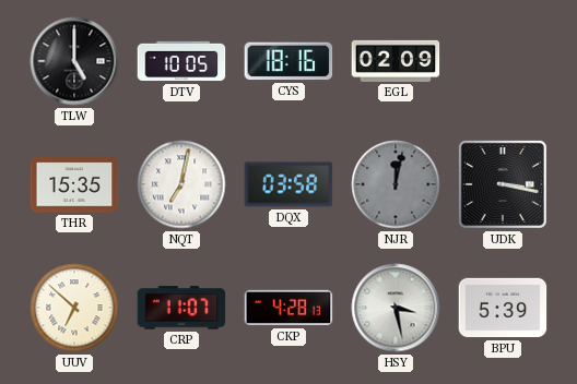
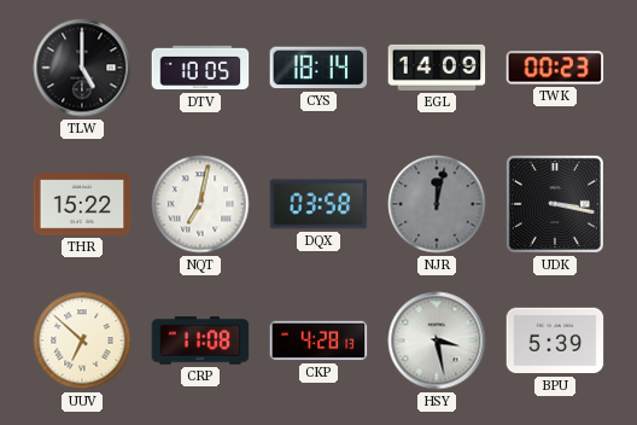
CYS: 18:16 -> 18:14 (318, 68)
EGL: 02:09 -> 14:09 (437, 68)
TWK: none -> 00:23 (555, 68)
THR: 15:35 -> 15:22 (82, 204)
CRP: 11:07 -> 11:08 (200, 340)
